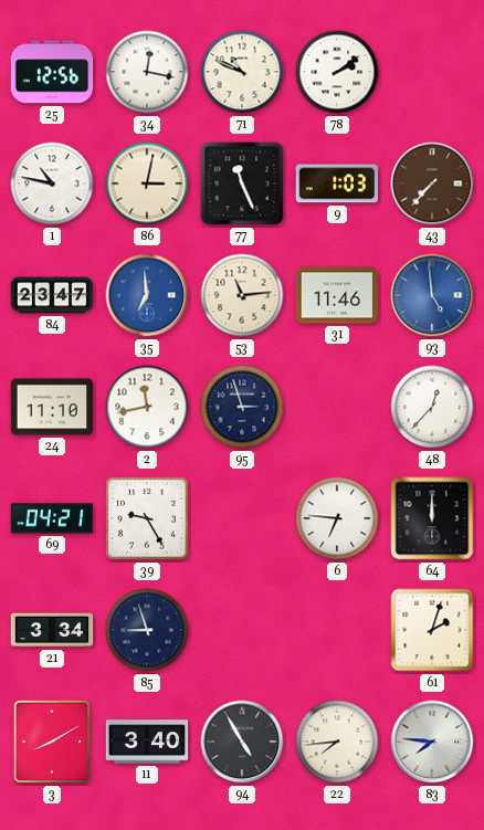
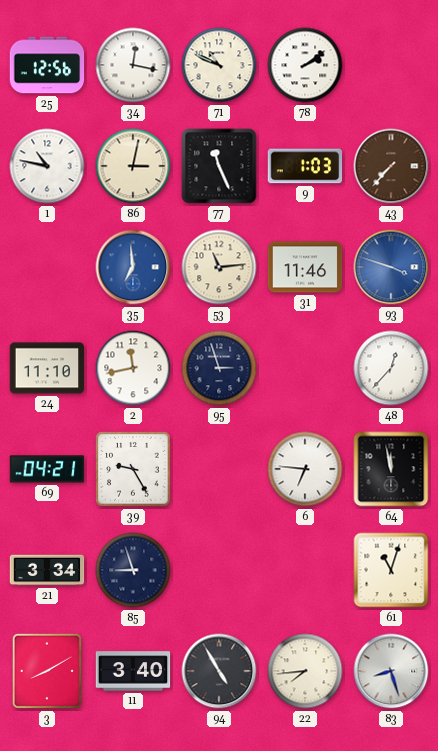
84: 23:47 -> none (52, 295)
93: 4:59 -> 3:48 (391, 267)
64: 12:00 -> 11:58 (391, 469)
61: 2:03 -> 11:03 (391, 570)
83: 7:46 -> 8:27 (391, 671)
